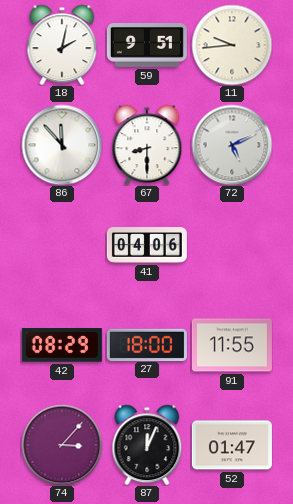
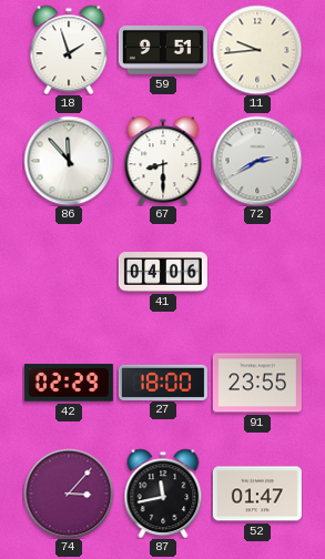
18: 2:02 -> 1:57 (69, 50)
72: 5:11 -> 2:40 (257, 161)
42: 08:29 -> 02:29 (69, 383)
91: 11:55 -> 23:55 (257, 383)
87: 12:04 -> 11:43 (163, 494)
